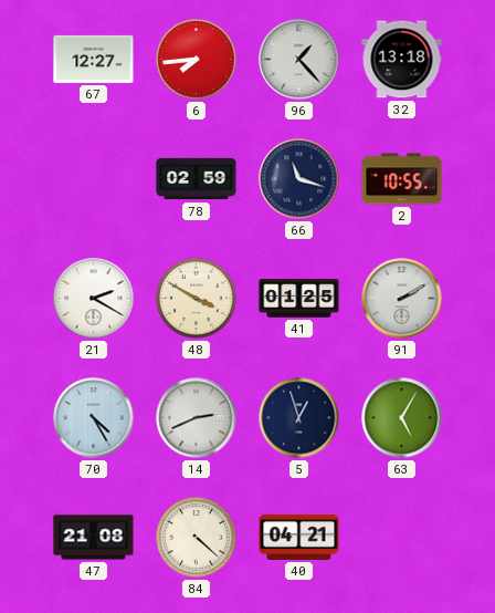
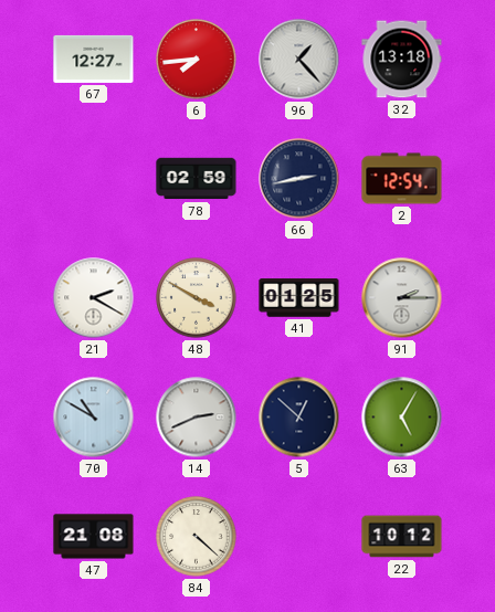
66: 11:18 -> 2:43 (299, 179)
2: 10:55 -> 12:54 (402, 179)
91: 2:10 -> 2:15 (402, 298)
70: 4:25 -> 10:50 (94, 418)
5: 12:57 -> 12:52 (299, 418)
40: 04:21 -> none (299, 537)
22: none -> 10:12 (402, 537)
